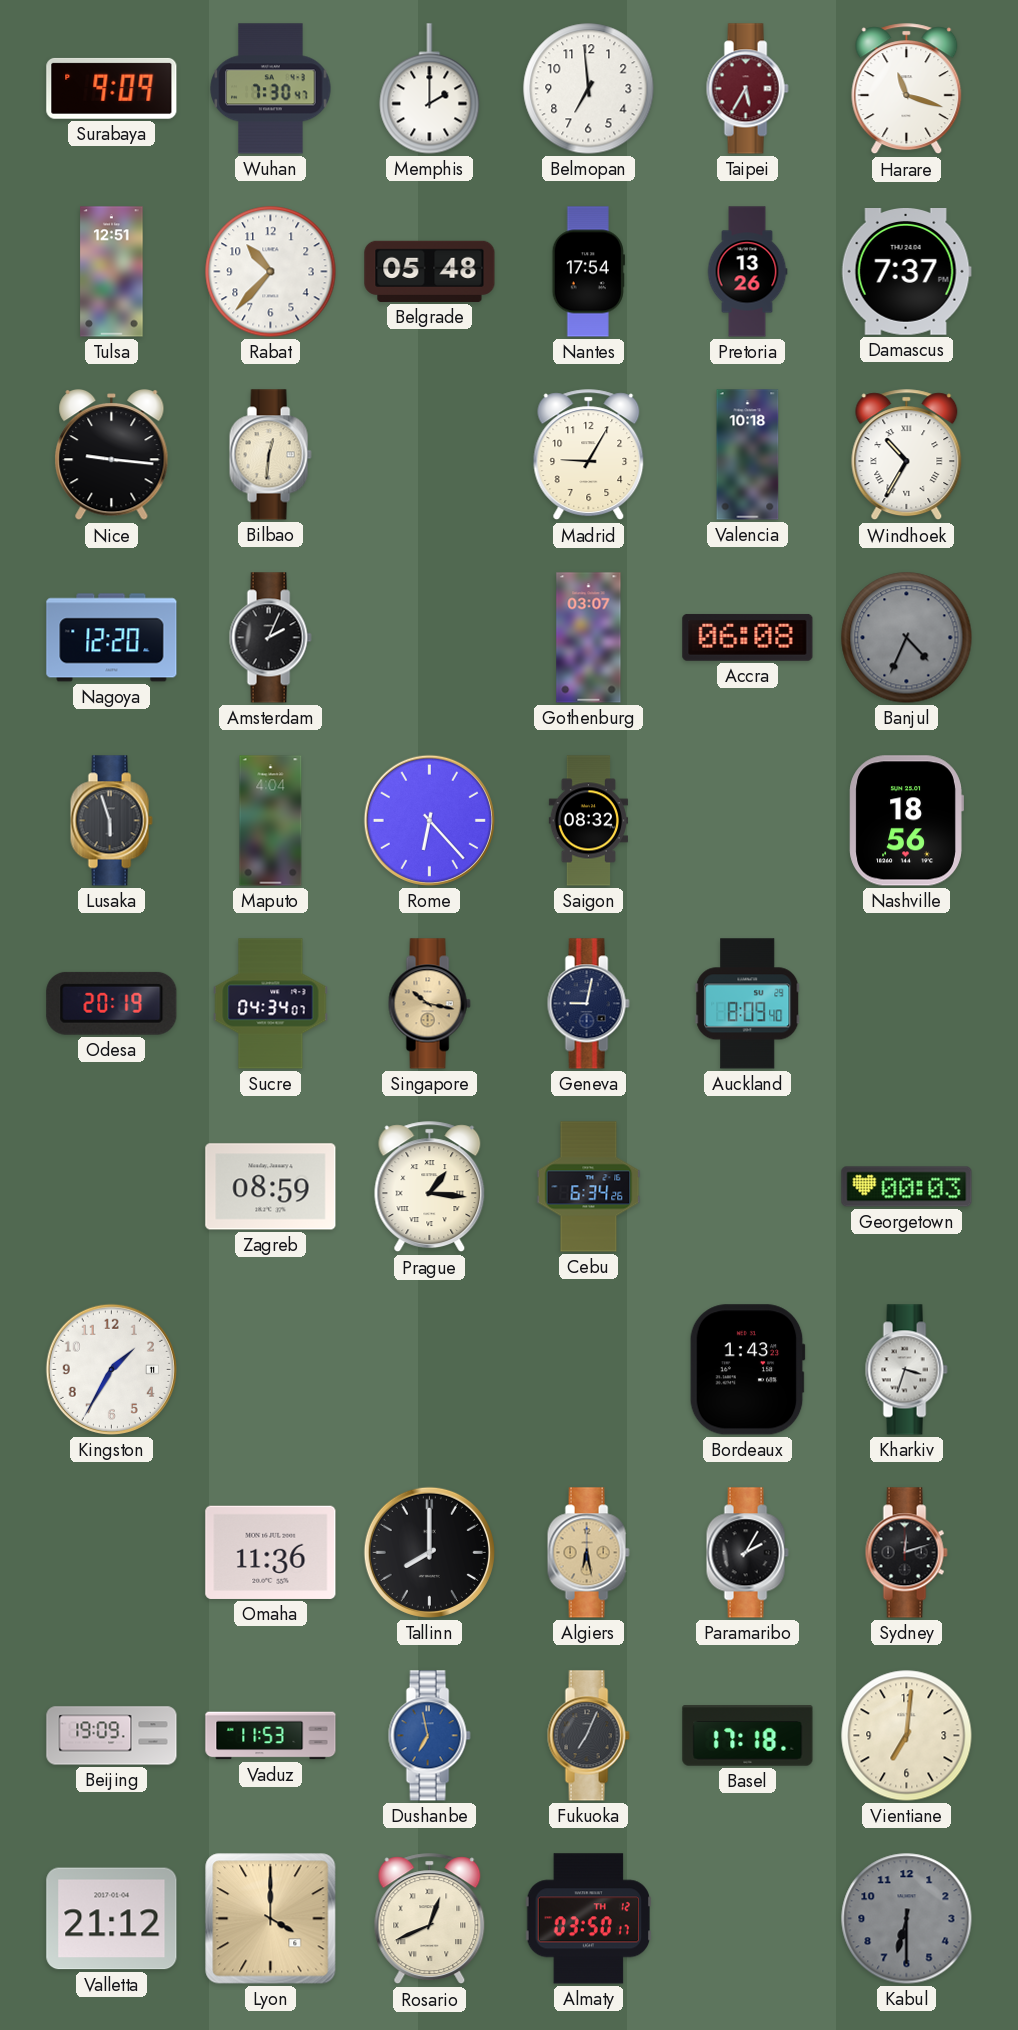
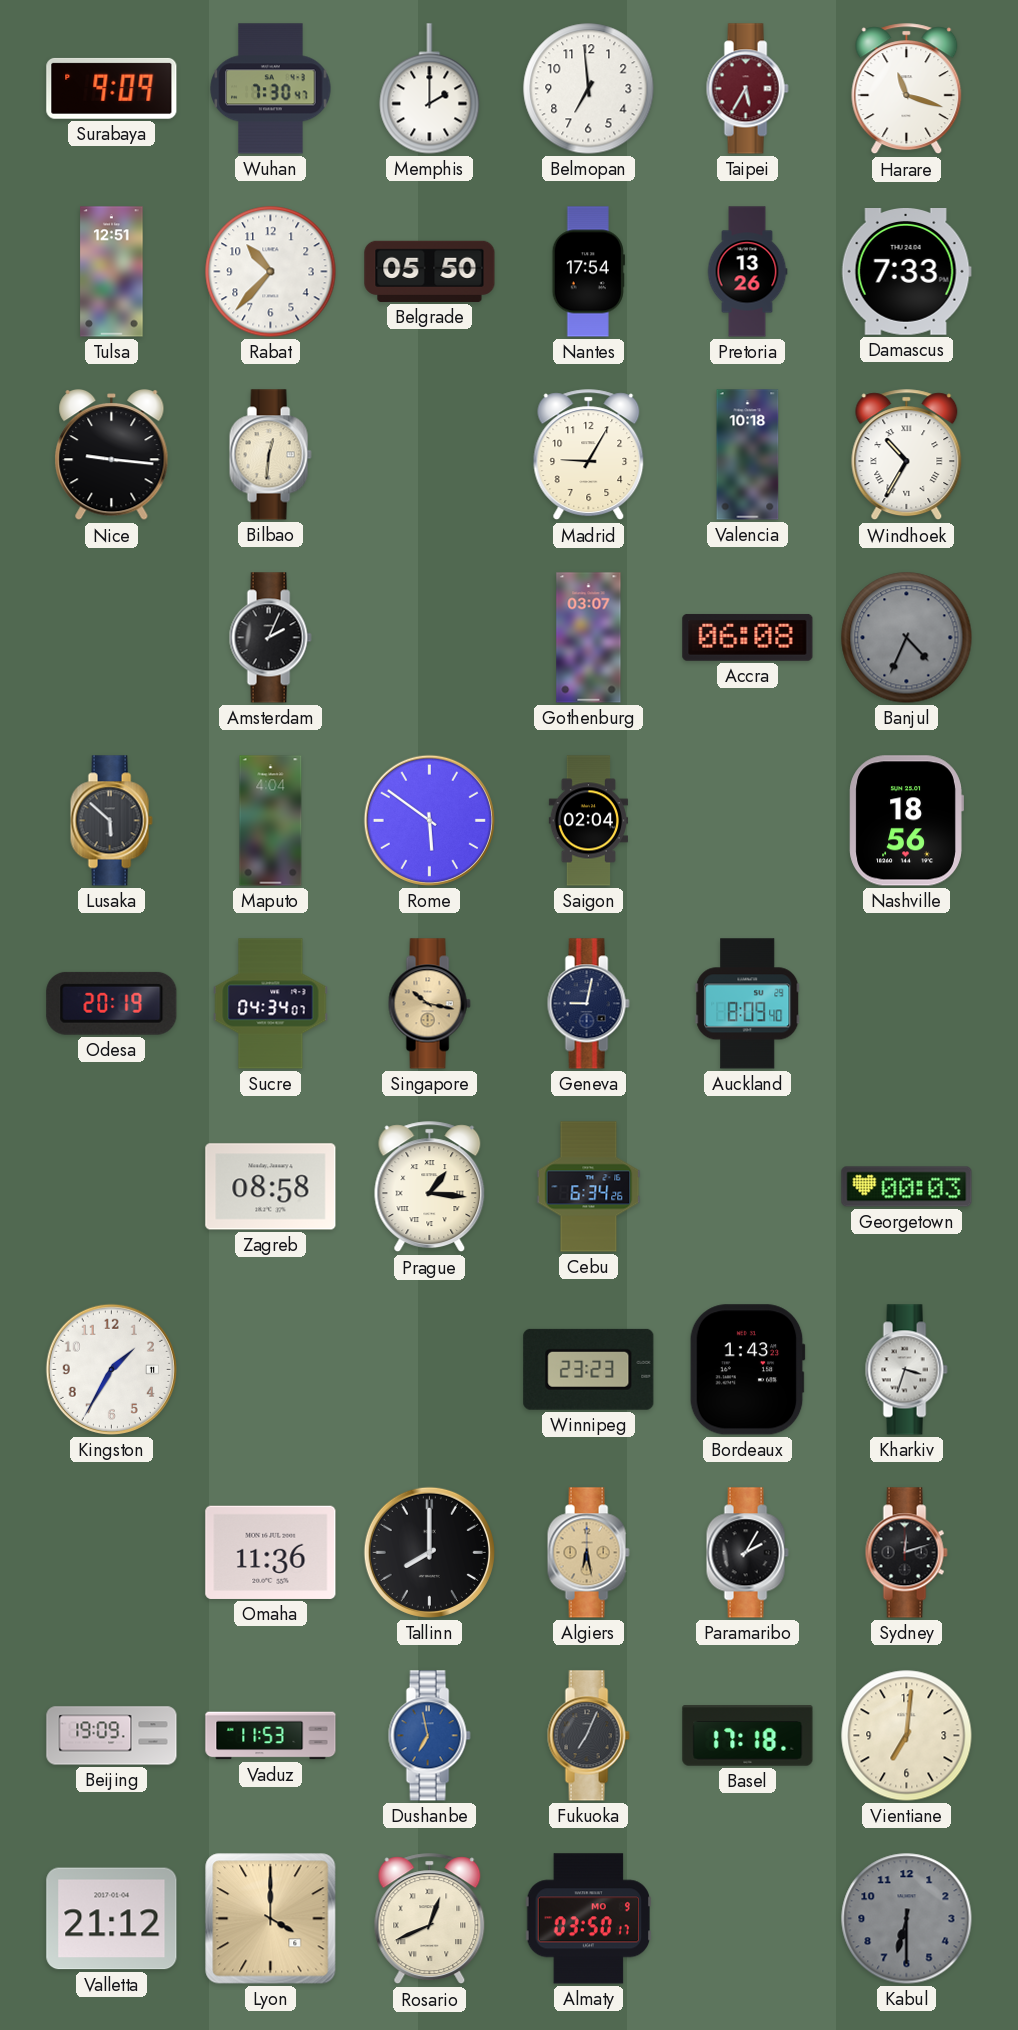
Belgrade: 05:48 -> 05:50 (430, 271)
Damascus: 7:37 -> 7:33 (906, 272)
Nagoya: 12:20 -> none (112, 638)
Lusaka: 5:57 -> 5:52 (111, 821)
Rome: 6:23 -> 5:51 (429, 820)
Saigon: 08:32 -> 02:04 (588, 821)
Zagreb: 08:59 -> 08:58 (271, 1187)
Winnipeg: none -> 23:23 (589, 1369)
Almaty date: TH 12 -> MO 9 (588, 1919)
